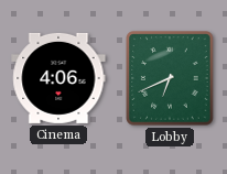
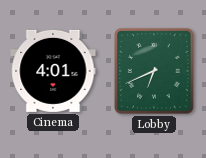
Cinema: 4:06 -> 4:01 (53, 71)
